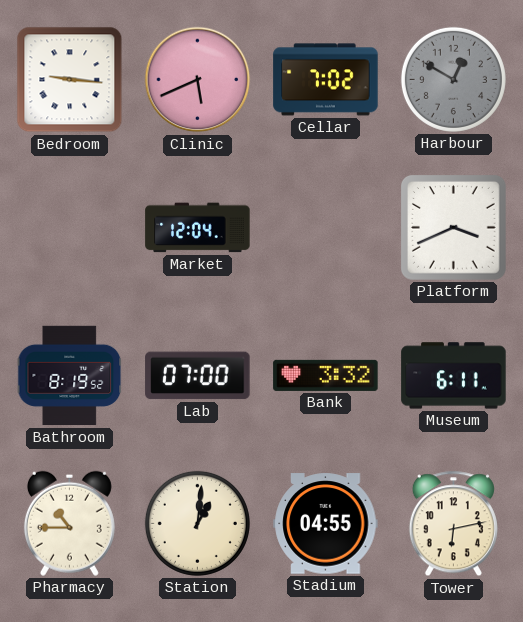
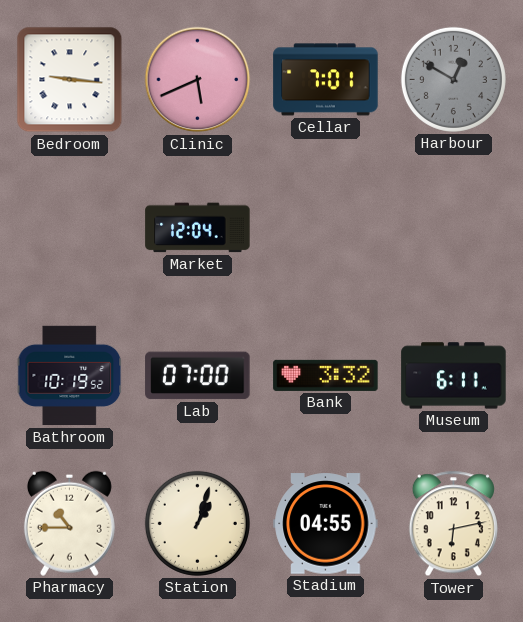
Cellar: 7:02 -> 7:01 (326, 80)
Platform: 3:41 -> none (454, 228)
Bathroom: 8:19 -> 10:19 (70, 376)
Station: 1:01 -> 1:03 (197, 523)
